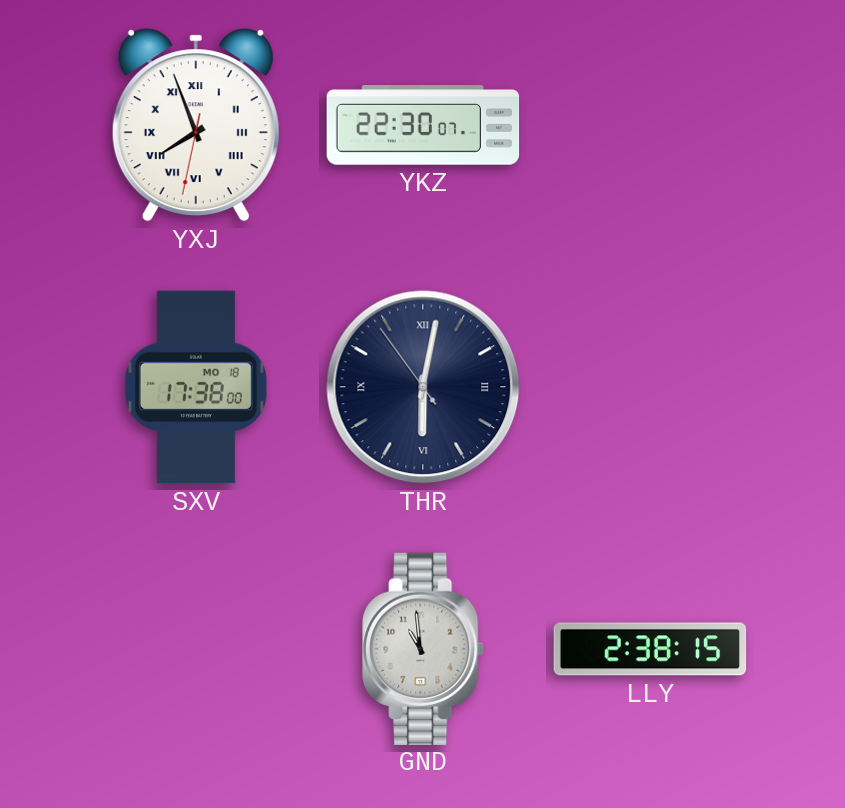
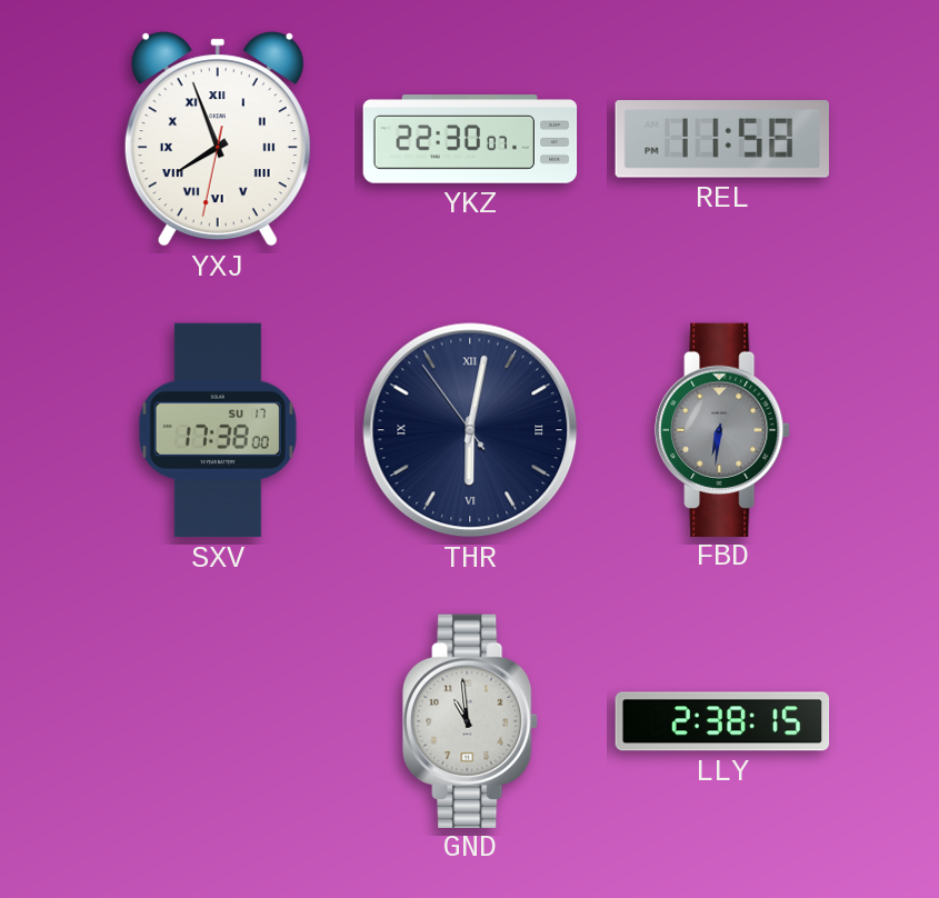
REL: none -> 11:58 (721, 139)
SXV date: MO 18 -> SU 17 (218, 430)
FBD: none -> 6:31 (722, 429)
